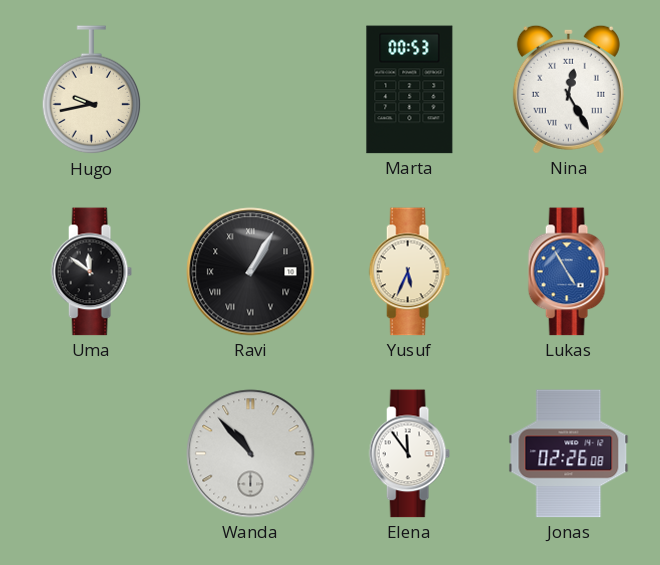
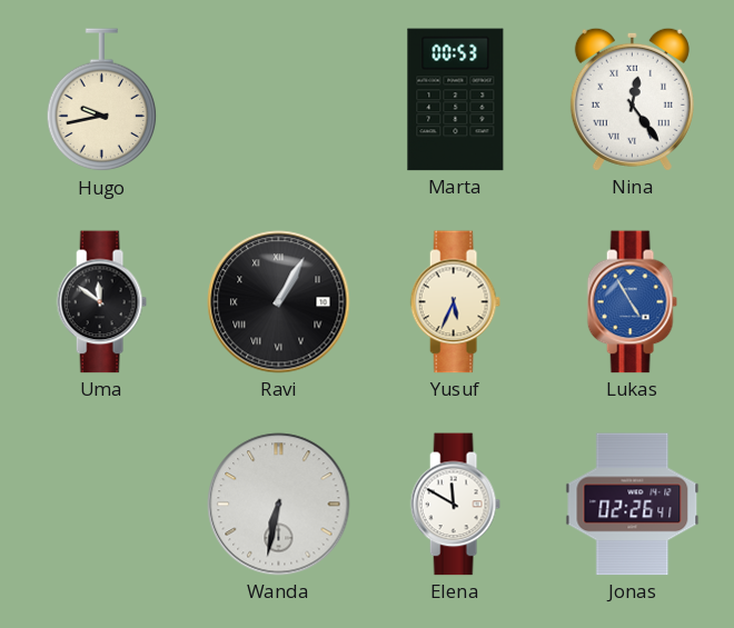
Nina: 12:25 -> 12:24 (632, 99)
Wanda: 10:53 -> 6:32 (279, 505)
Elena: 11:54 -> 11:50 (455, 505)
Jonas: 02:26:08 -> 02:26:41 (633, 505)
